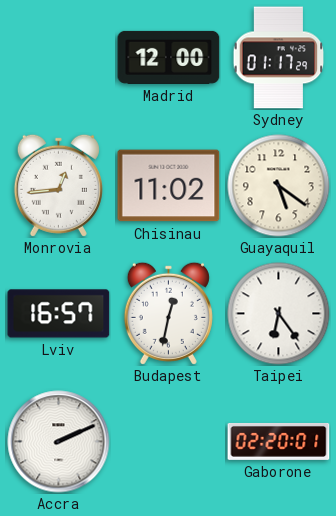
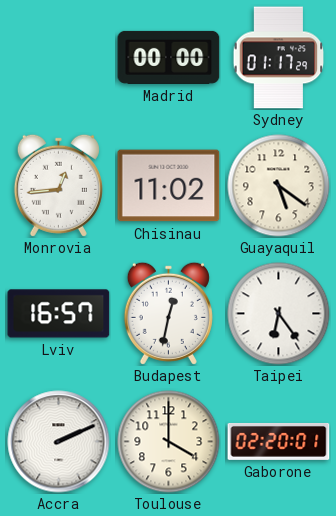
Madrid: 12:00 -> 00:00 (169, 57)
Toulouse: none -> 4:00 (169, 442)
